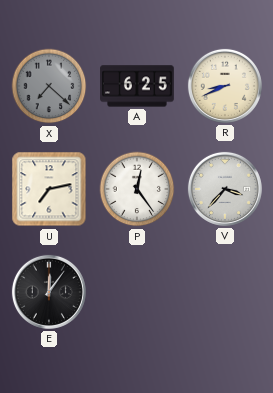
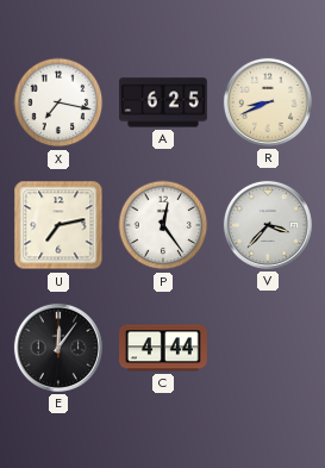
X: 7:22 -> 7:17 (58, 102)
X dial: grey -> white (58, 102)
C: none -> 4:44 (164, 348)
